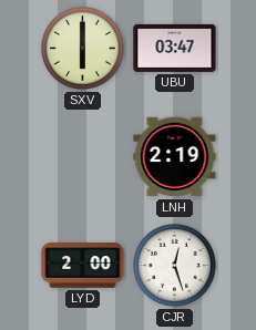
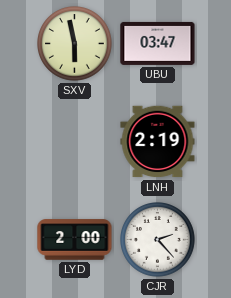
SXV: 6:00 -> 5:58 (75, 44)
CJR: 12:27 -> 2:23 (158, 240)
